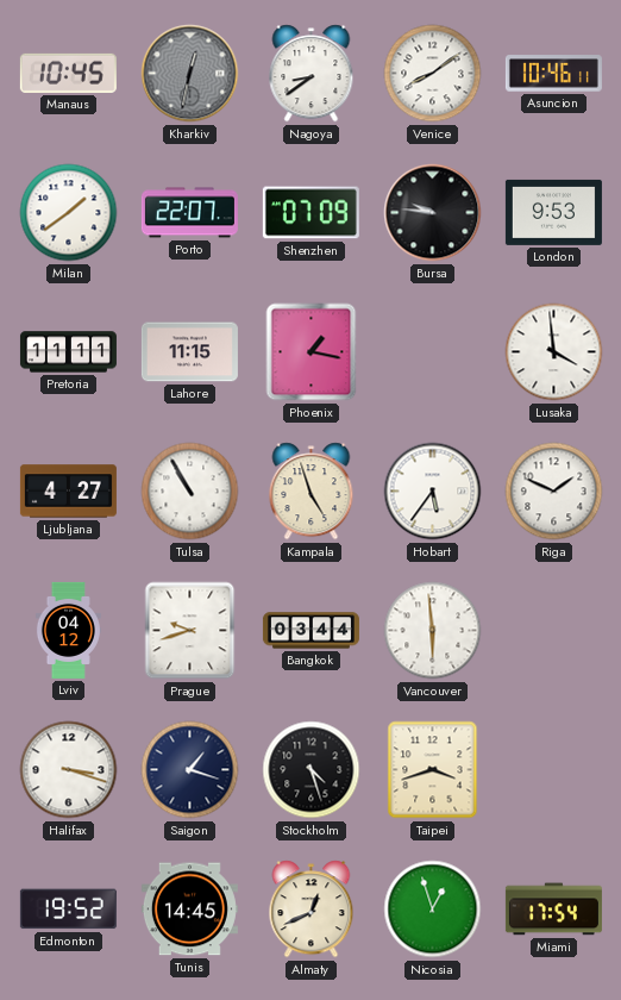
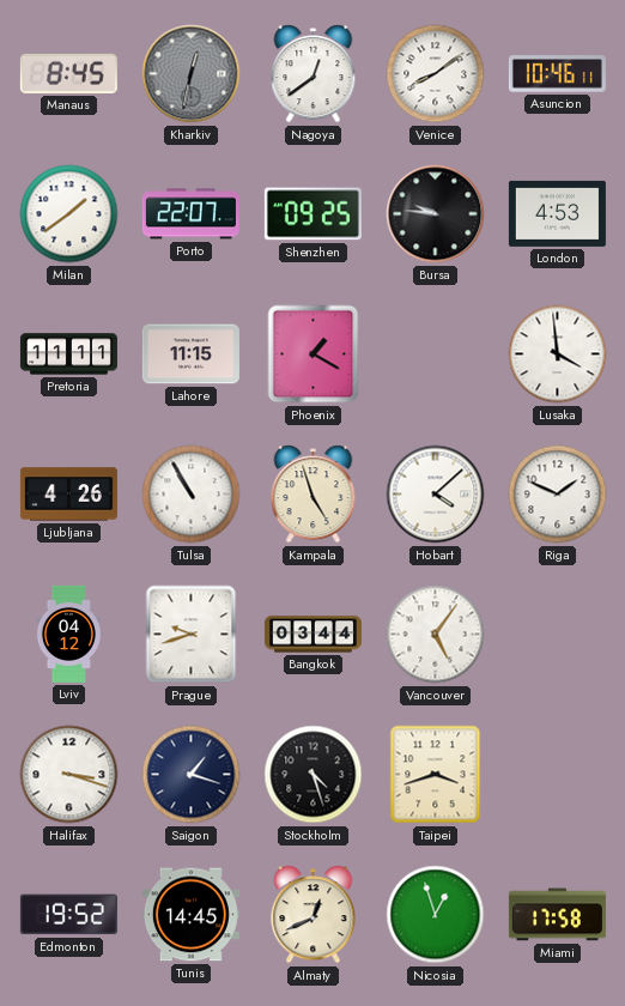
Manaus: 10:45 -> 8:45 (68, 73)
Nagoya: 8:39 -> 12:39 (314, 74)
Shenzhen: 07:09 -> 09:25 (313, 214)
London: 9:53 -> 4:53 (557, 213)
Phoenix: 1:17 -> 1:20 (314, 354)
Ljubljana: 4:27 -> 4:26 (68, 495)
Hobart: 5:36 -> 4:08 (436, 495)
Vancouver: 5:59 -> 5:06 (436, 635)
Miami: 17:54 -> 17:58 (557, 915)
